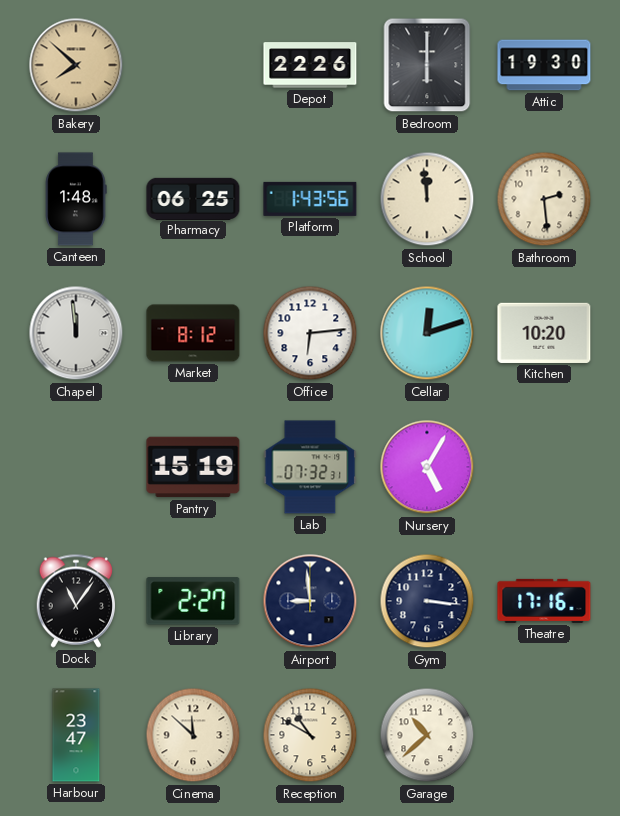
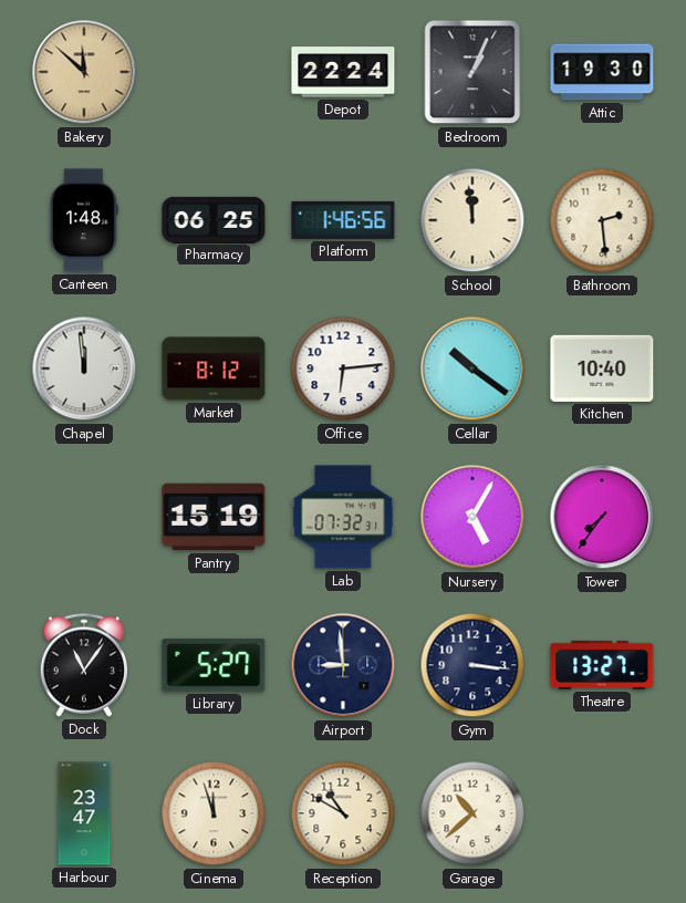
Bakery: 7:52 -> 11:52 (84, 72)
Depot: 22:26 -> 22:24 (343, 72)
Bedroom: 6:00 -> 1:04 (472, 72)
Platform: 1:43 -> 1:46 (343, 220)
Cellar: 12:12 -> 10:21 (472, 369)
Kitchen: 10:20 -> 10:40 (602, 369)
Tower: none -> 7:36 (602, 517)
Library: 2:27 -> 5:27 (214, 665)
Theatre: 17:16 -> 13:27 (602, 665)
Cinema: 11:52 -> 11:57 (214, 813)
